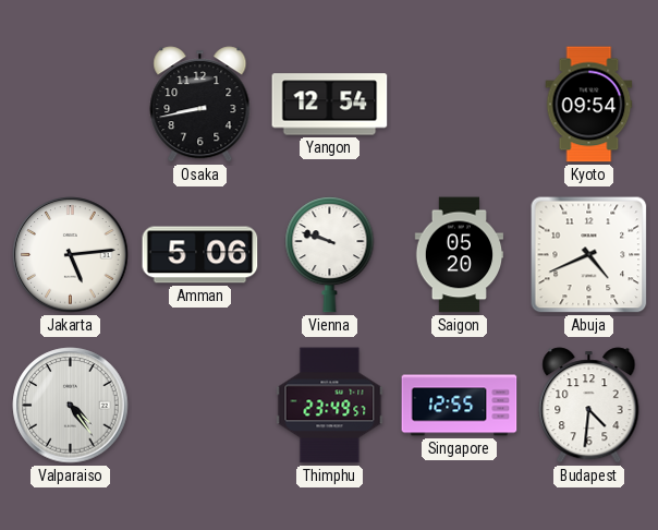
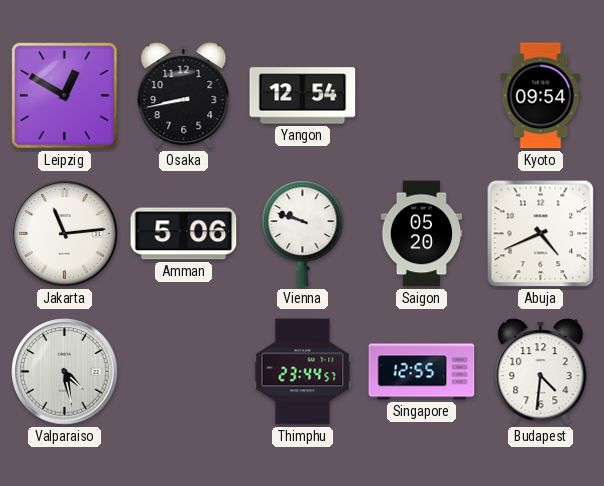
Leipzig: none -> 12:50 (65, 96)
Jakarta: 5:14 -> 11:14 (65, 234)
Valparaiso: 4:24 -> 4:28 (65, 372)
Thimphu: 23:49 -> 23:44 (303, 372)
